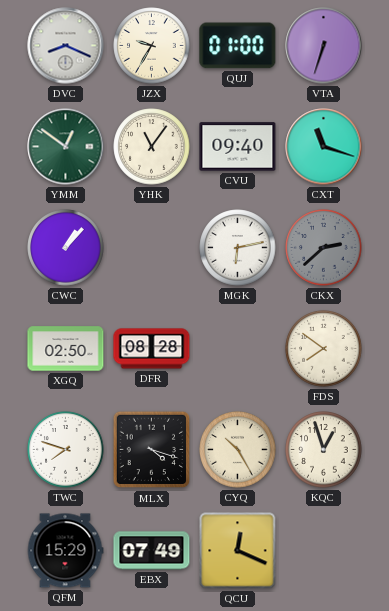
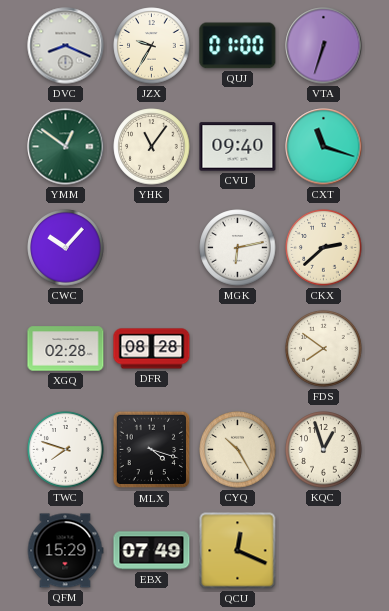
CWC: 1:07 -> 10:07 (66, 248)
CKX dial: grey -> cream (324, 248)
XGQ: 02:50 -> 02:28 (66, 349)
